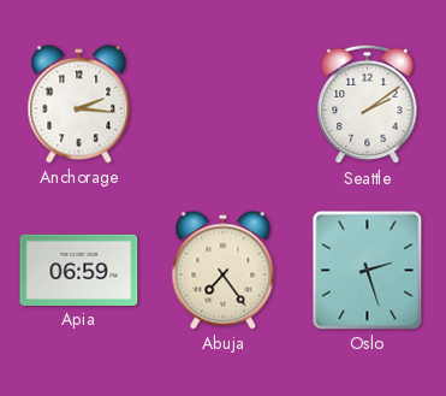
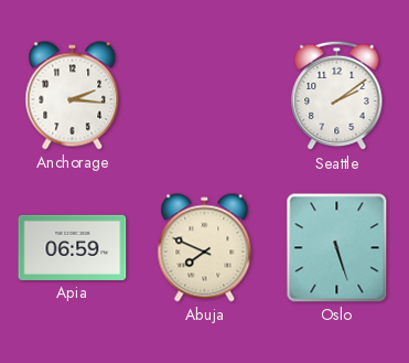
Abuja: 7:24 -> 7:49 (205, 248)
Oslo: 2:27 -> 5:27 (337, 248)
